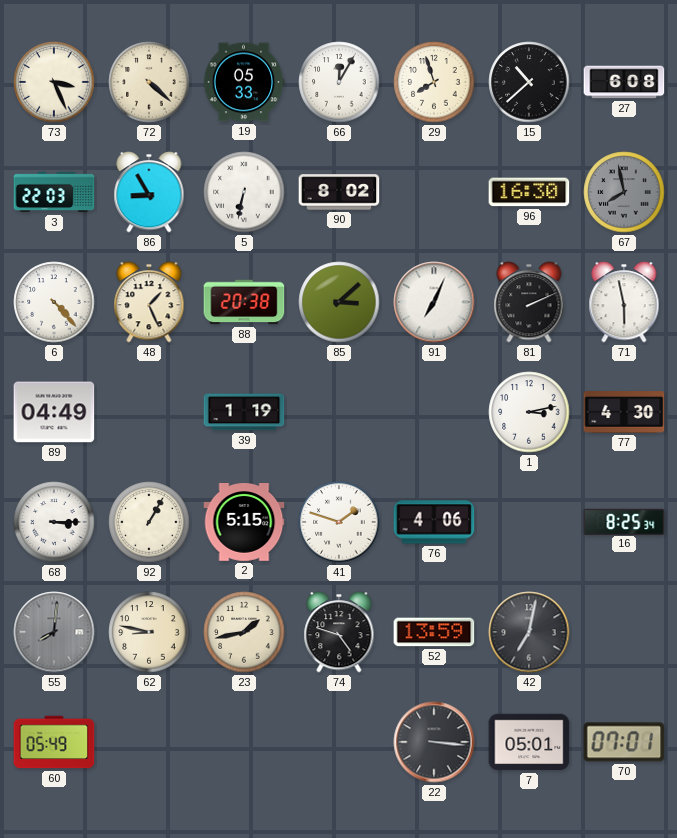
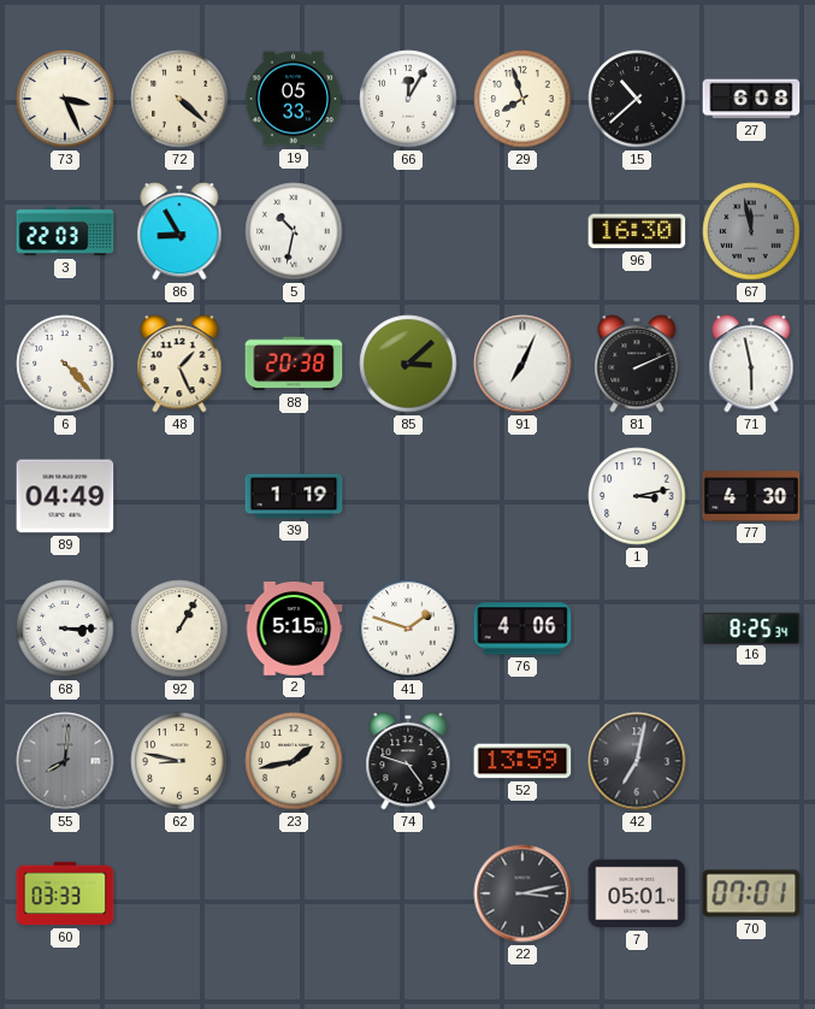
5: 6:32 -> 10:32 (294, 231)
90: 8:02 -> none (339, 192)
67: 7:58 -> 11:58 (751, 231)
60: 05:49 -> 03:33 (65, 893)
22: 3:16 -> 3:13 (522, 893)
